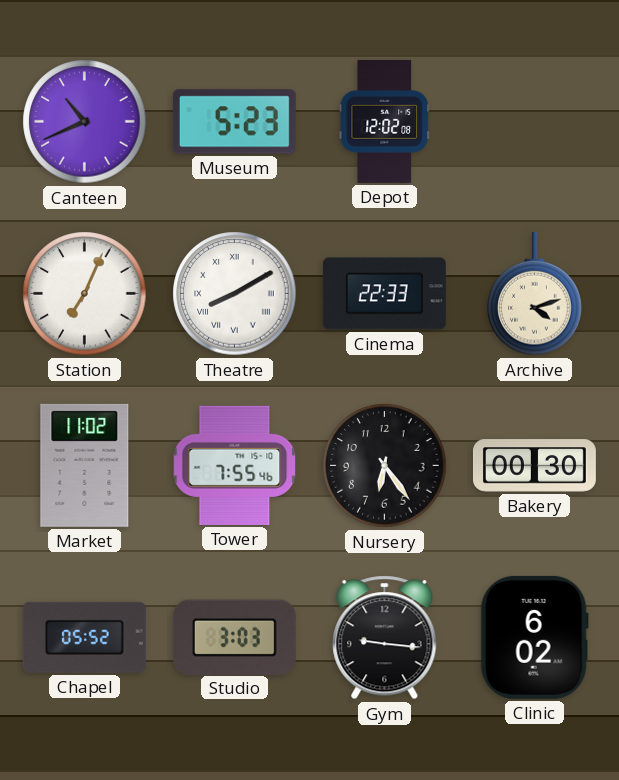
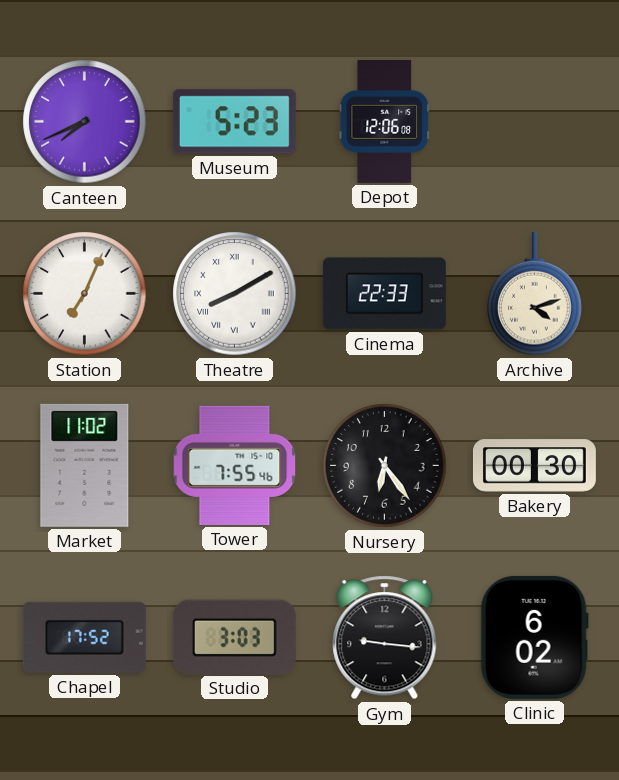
Canteen: 10:41 -> 7:41 (85, 122)
Depot: 12:02 -> 12:06 (384, 121)
Chapel: 05:52 -> 17:52 (84, 637)
